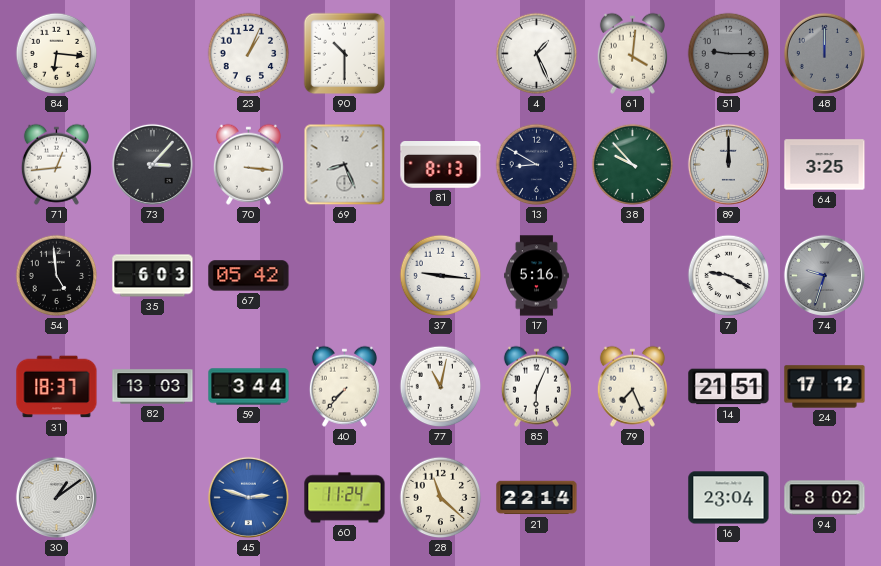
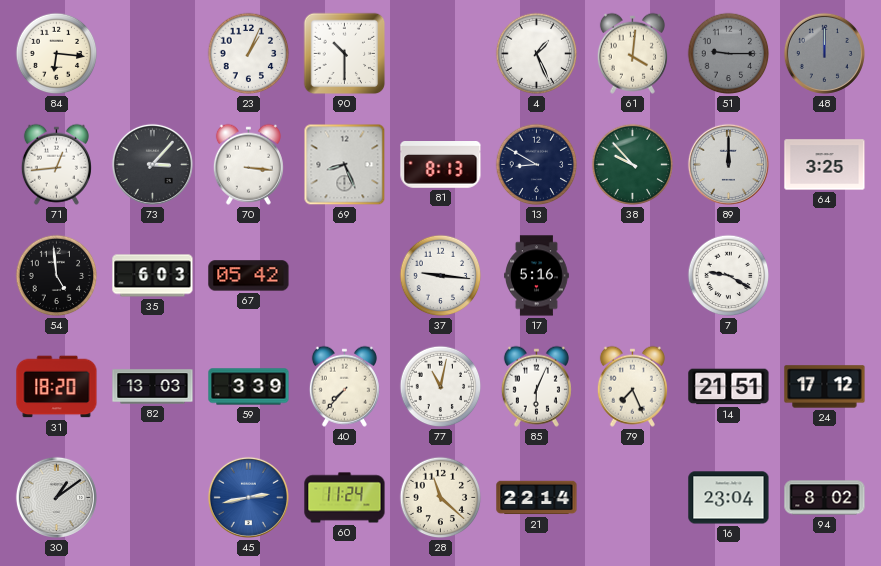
74: 9:33 -> none (824, 275)
31: 18:37 -> 18:20 (57, 387)
59: 3:44 -> 3:39 (249, 387)
45: 2:48 -> 2:43 (248, 497)
